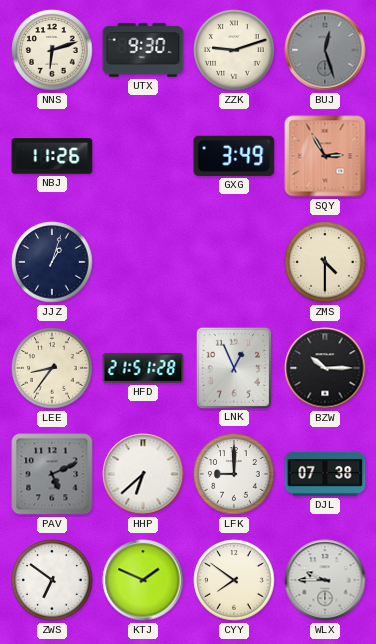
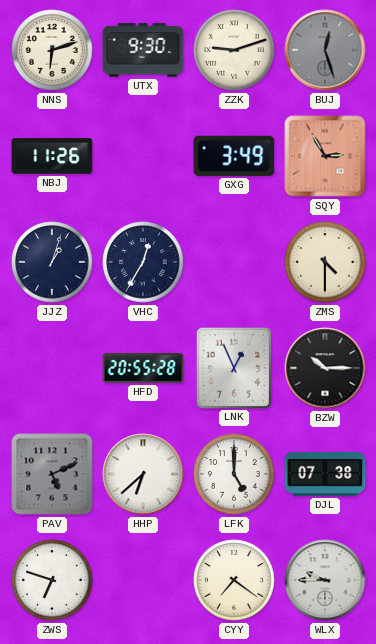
VHC: none -> 12:35 (143, 262)
LEE: 8:36 -> none (52, 368)
HFD: 21:51 -> 20:55 (143, 368)
LFK: 9:00 -> 5:00 (234, 474)
ZWS: 6:51 -> 6:48 (52, 580)
KTJ: 1:49 -> none (143, 580)
CYY: 7:51 -> 7:21 (234, 580)
